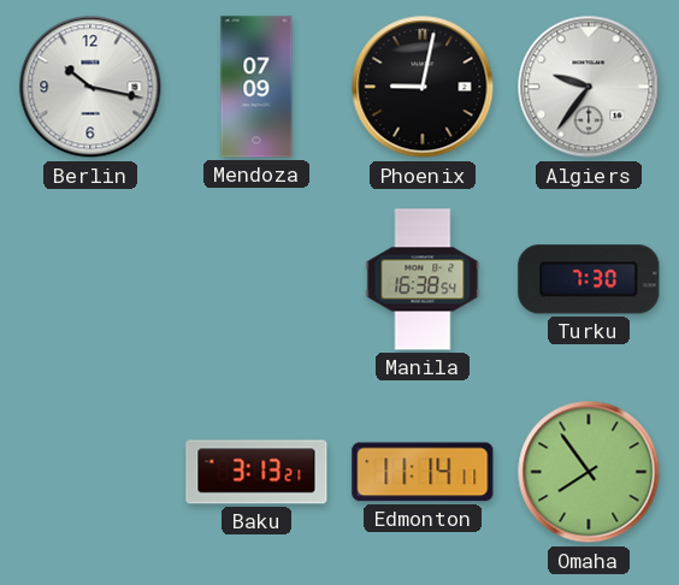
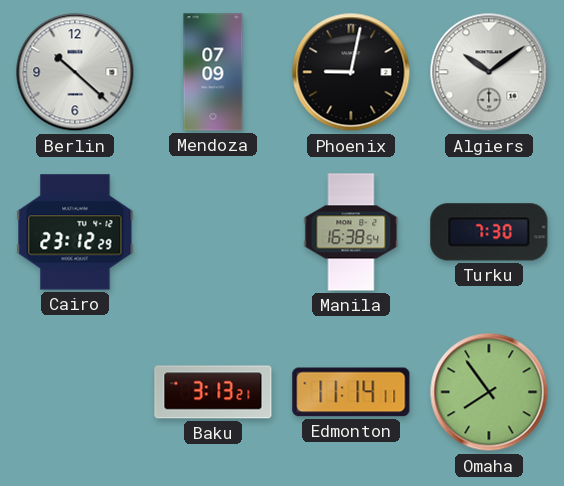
Berlin: 10:17 -> 10:22 (75, 72)
Algiers: 9:36 -> 10:09 (489, 72)
Cairo: none -> 23:12 (75, 232)
